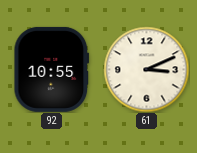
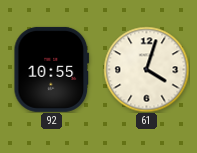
61: 3:11 -> 4:03 (146, 69)
